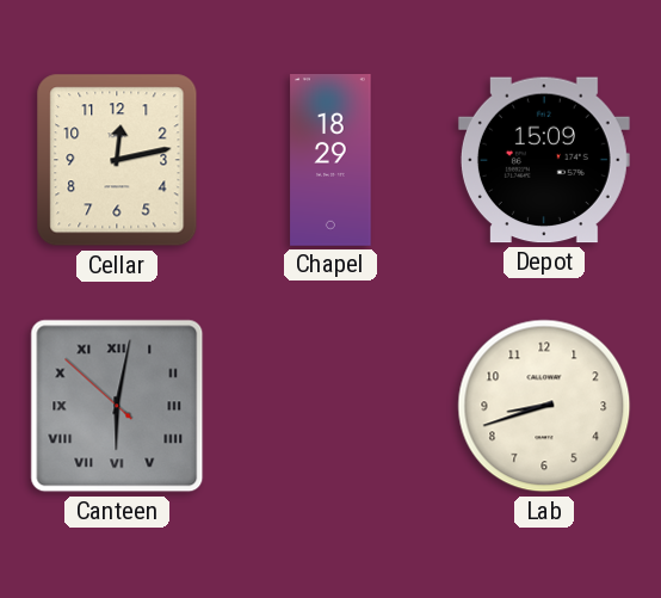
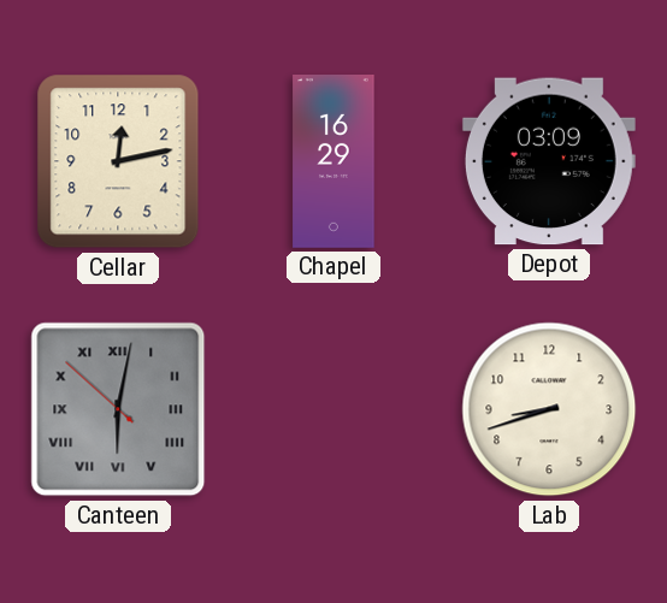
Chapel: 18:29 -> 16:29 (333, 162)
Depot: 15:09 -> 03:09 (549, 161)
